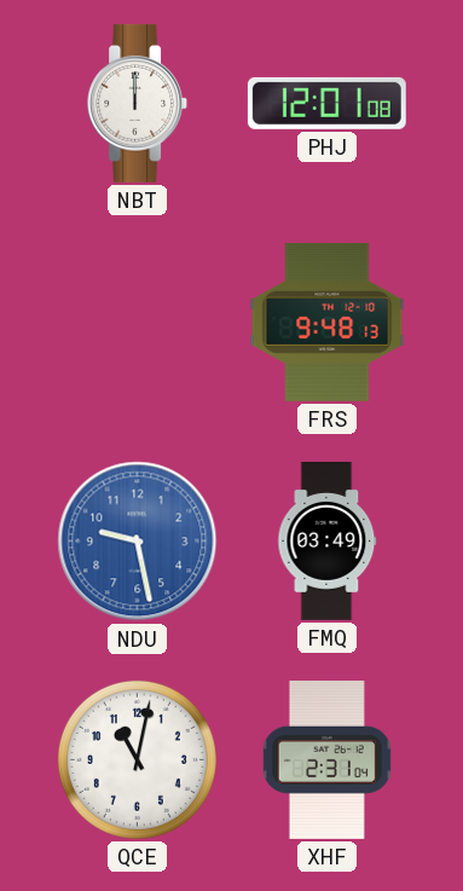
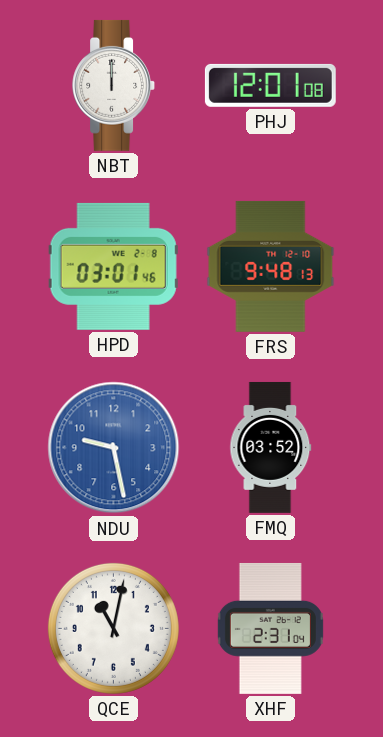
HPD: none -> 03:01 (113, 266)
FMQ: 03:49 -> 03:52 (271, 447)
